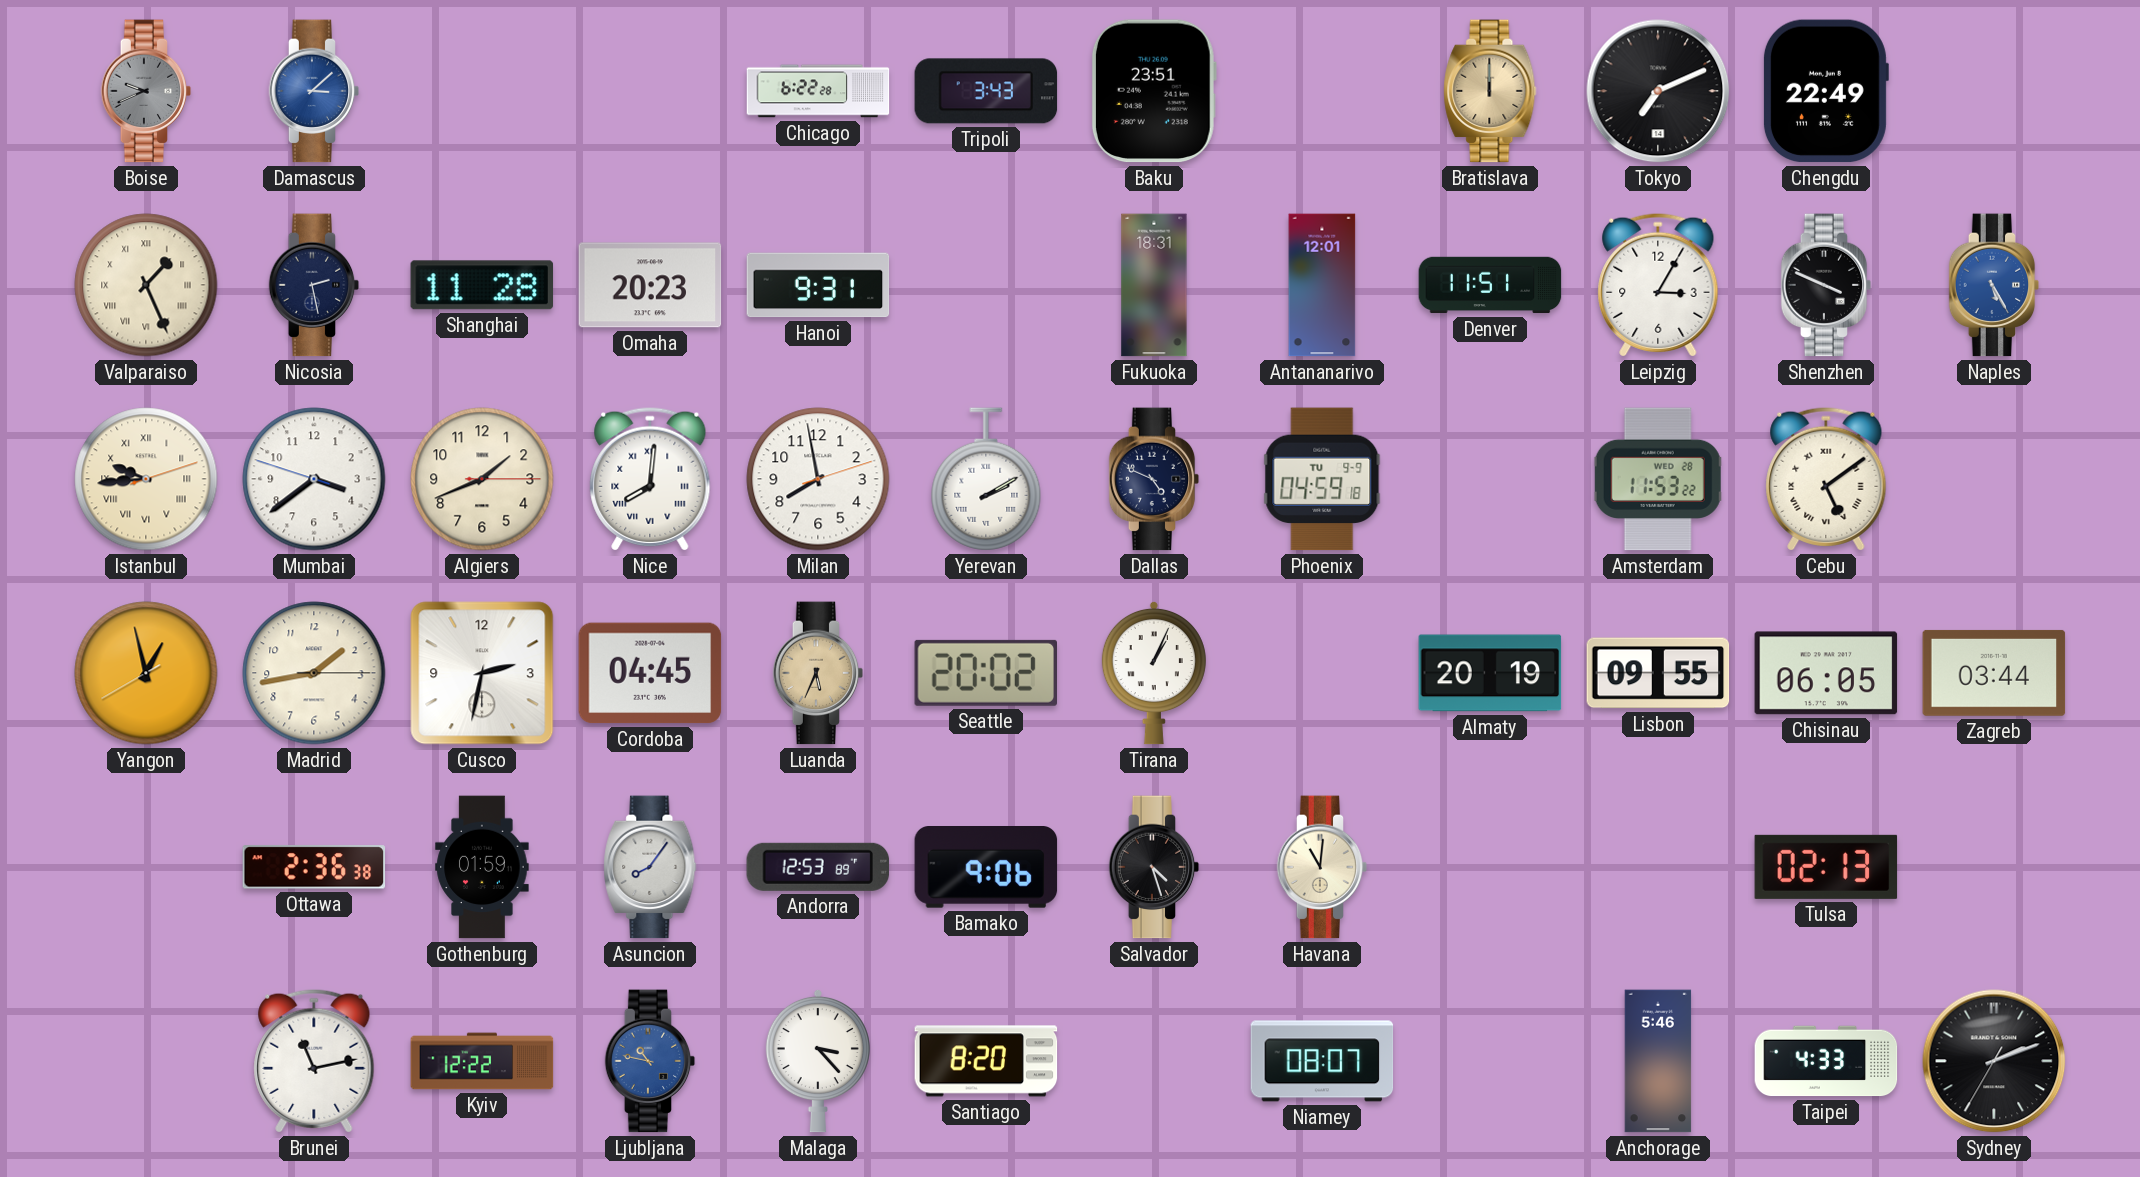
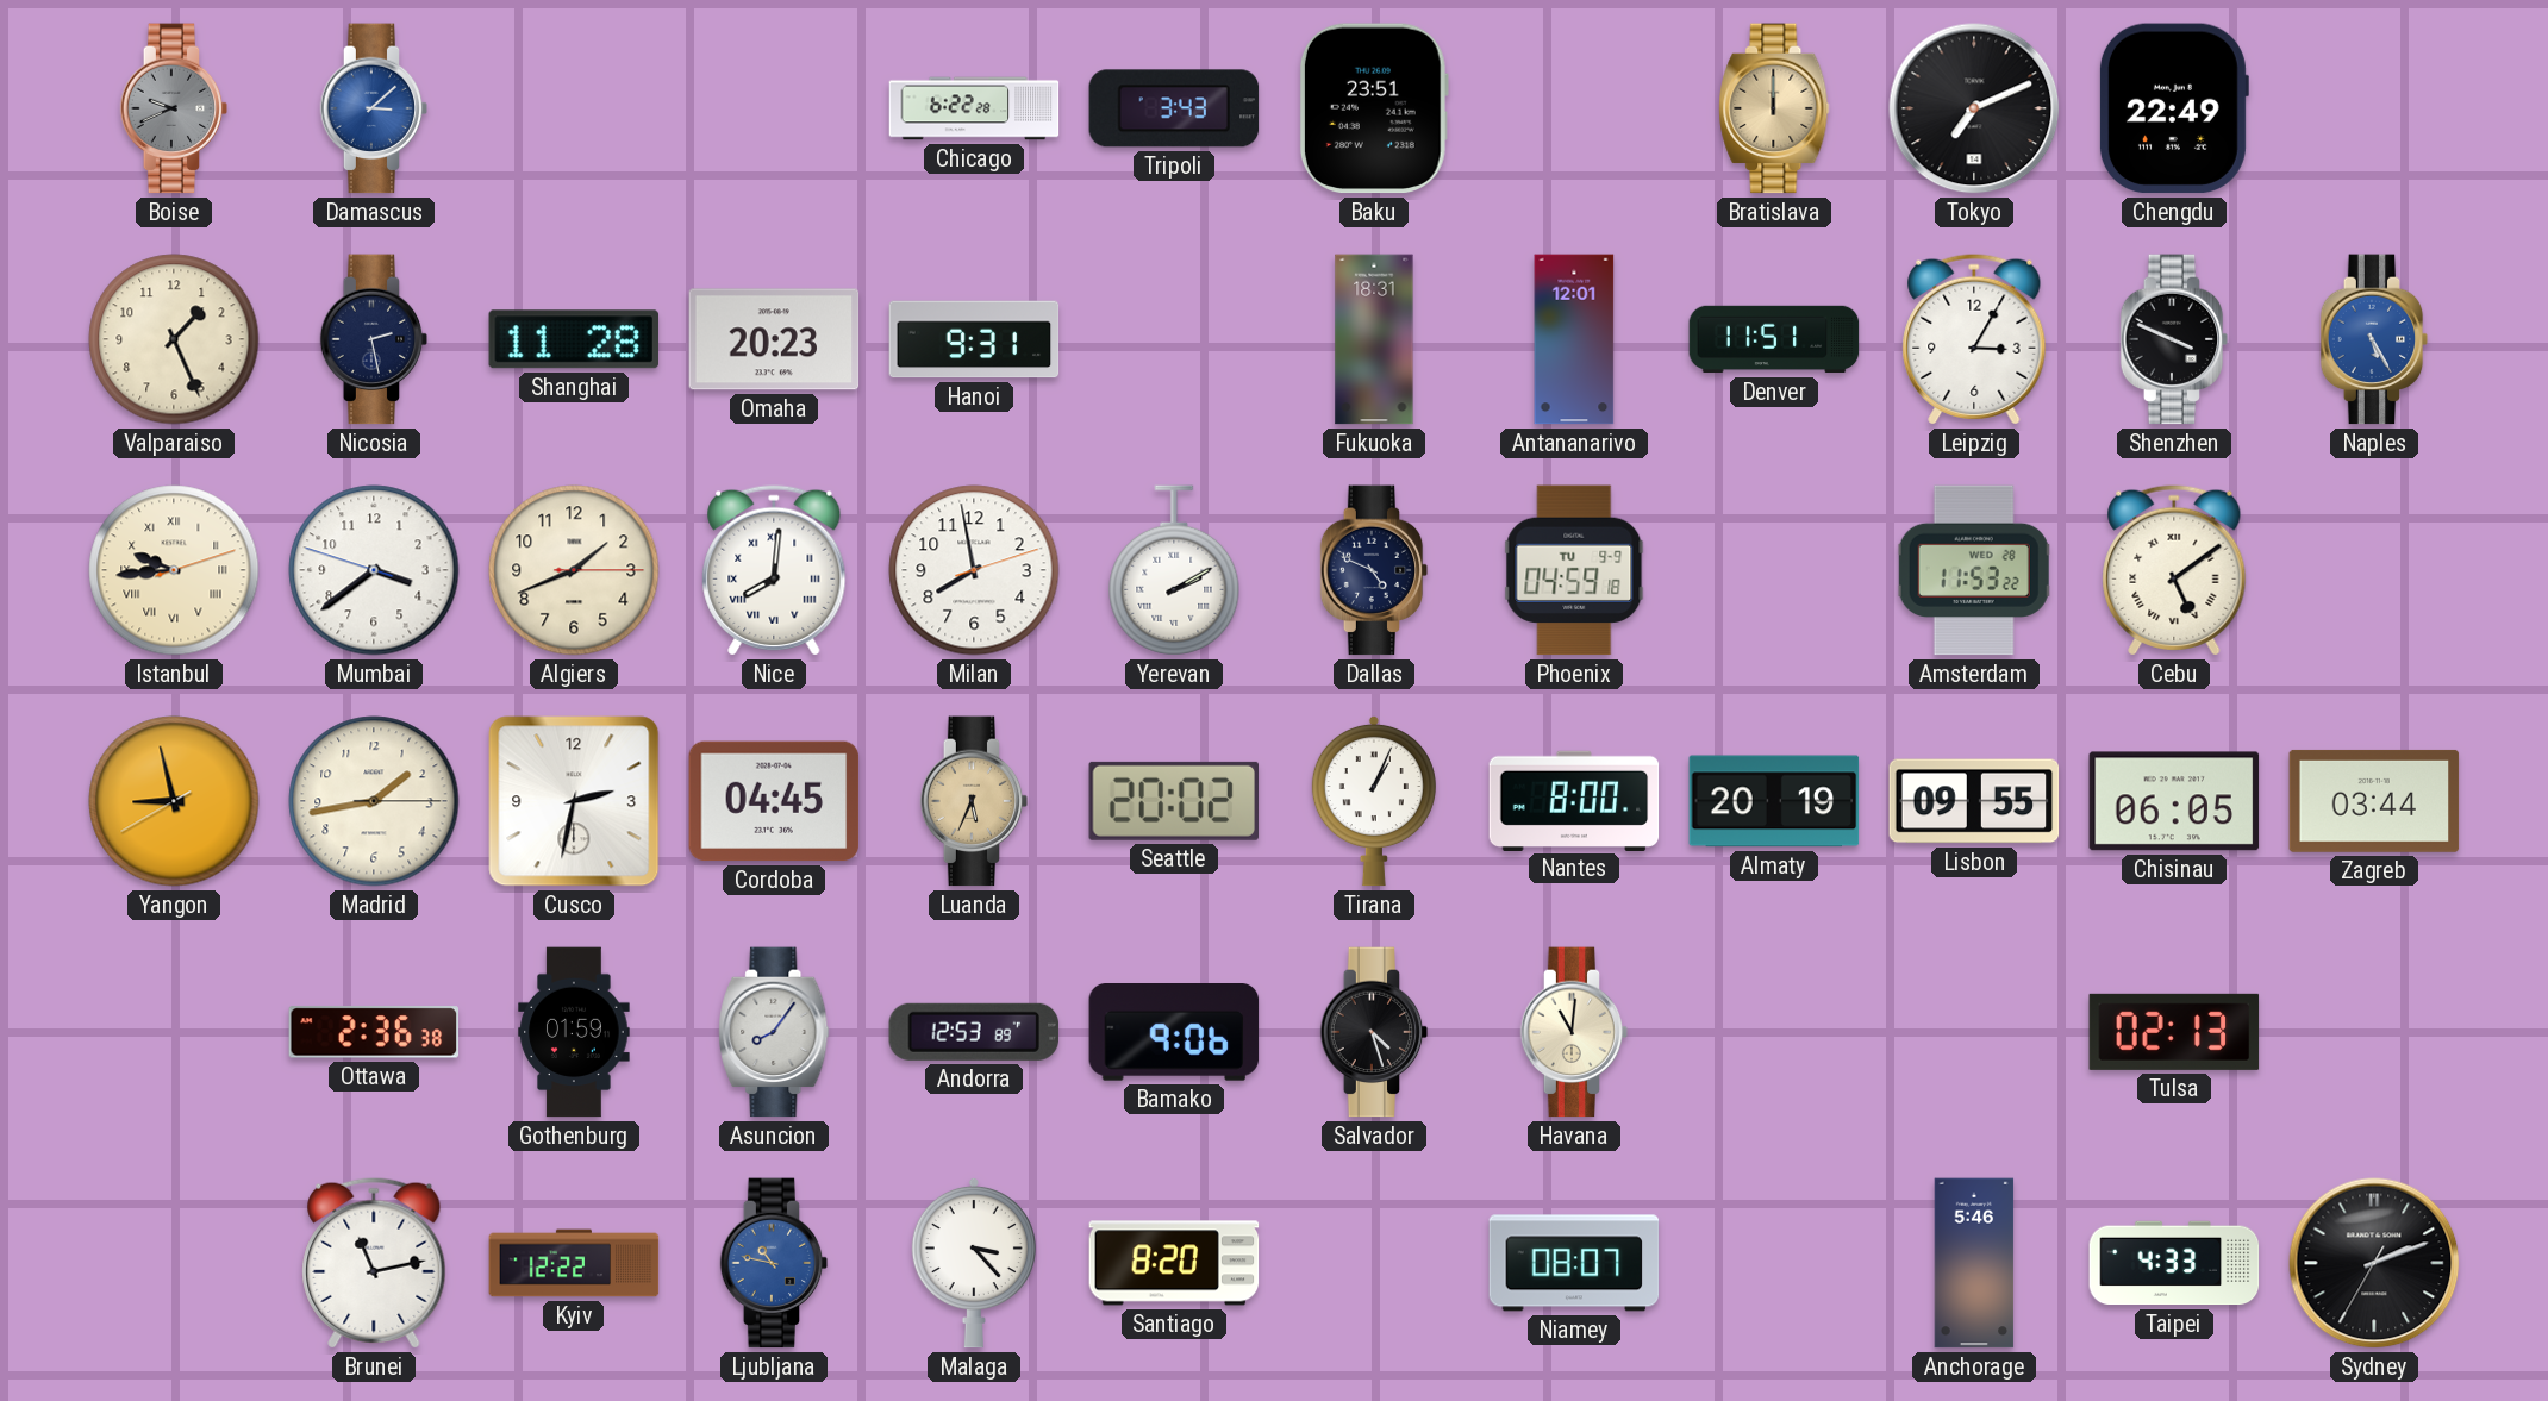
Valparaiso numerals: Roman -> Arabic (174, 339)
Yangon: 12:57 -> 8:57 (174, 801)
Nantes: none -> 8:00 (1574, 800)
